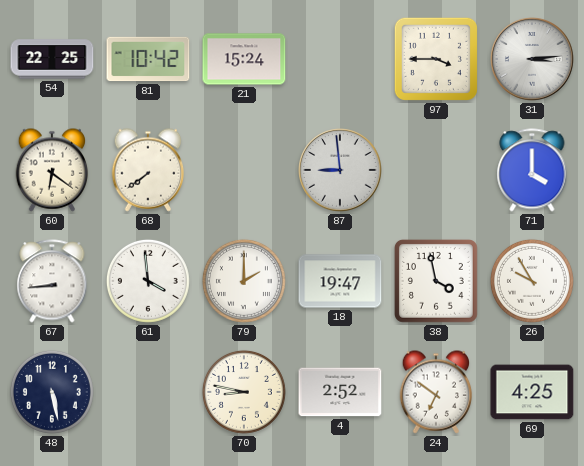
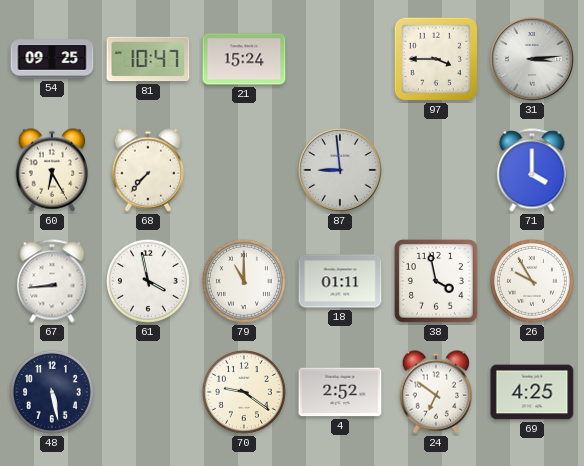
54: 22:25 -> 09:25 (52, 59)
81: 10:42 -> 10:47 (148, 59)
60: 6:21 -> 6:25 (52, 170)
68: 7:39 -> 7:37 (148, 170)
61: 3:59 -> 3:58 (148, 281)
79: 2:00 -> 11:00 (244, 281)
18: 19:47 -> 01:11 (340, 281)
70: 8:47 -> 9:21 (244, 392)
